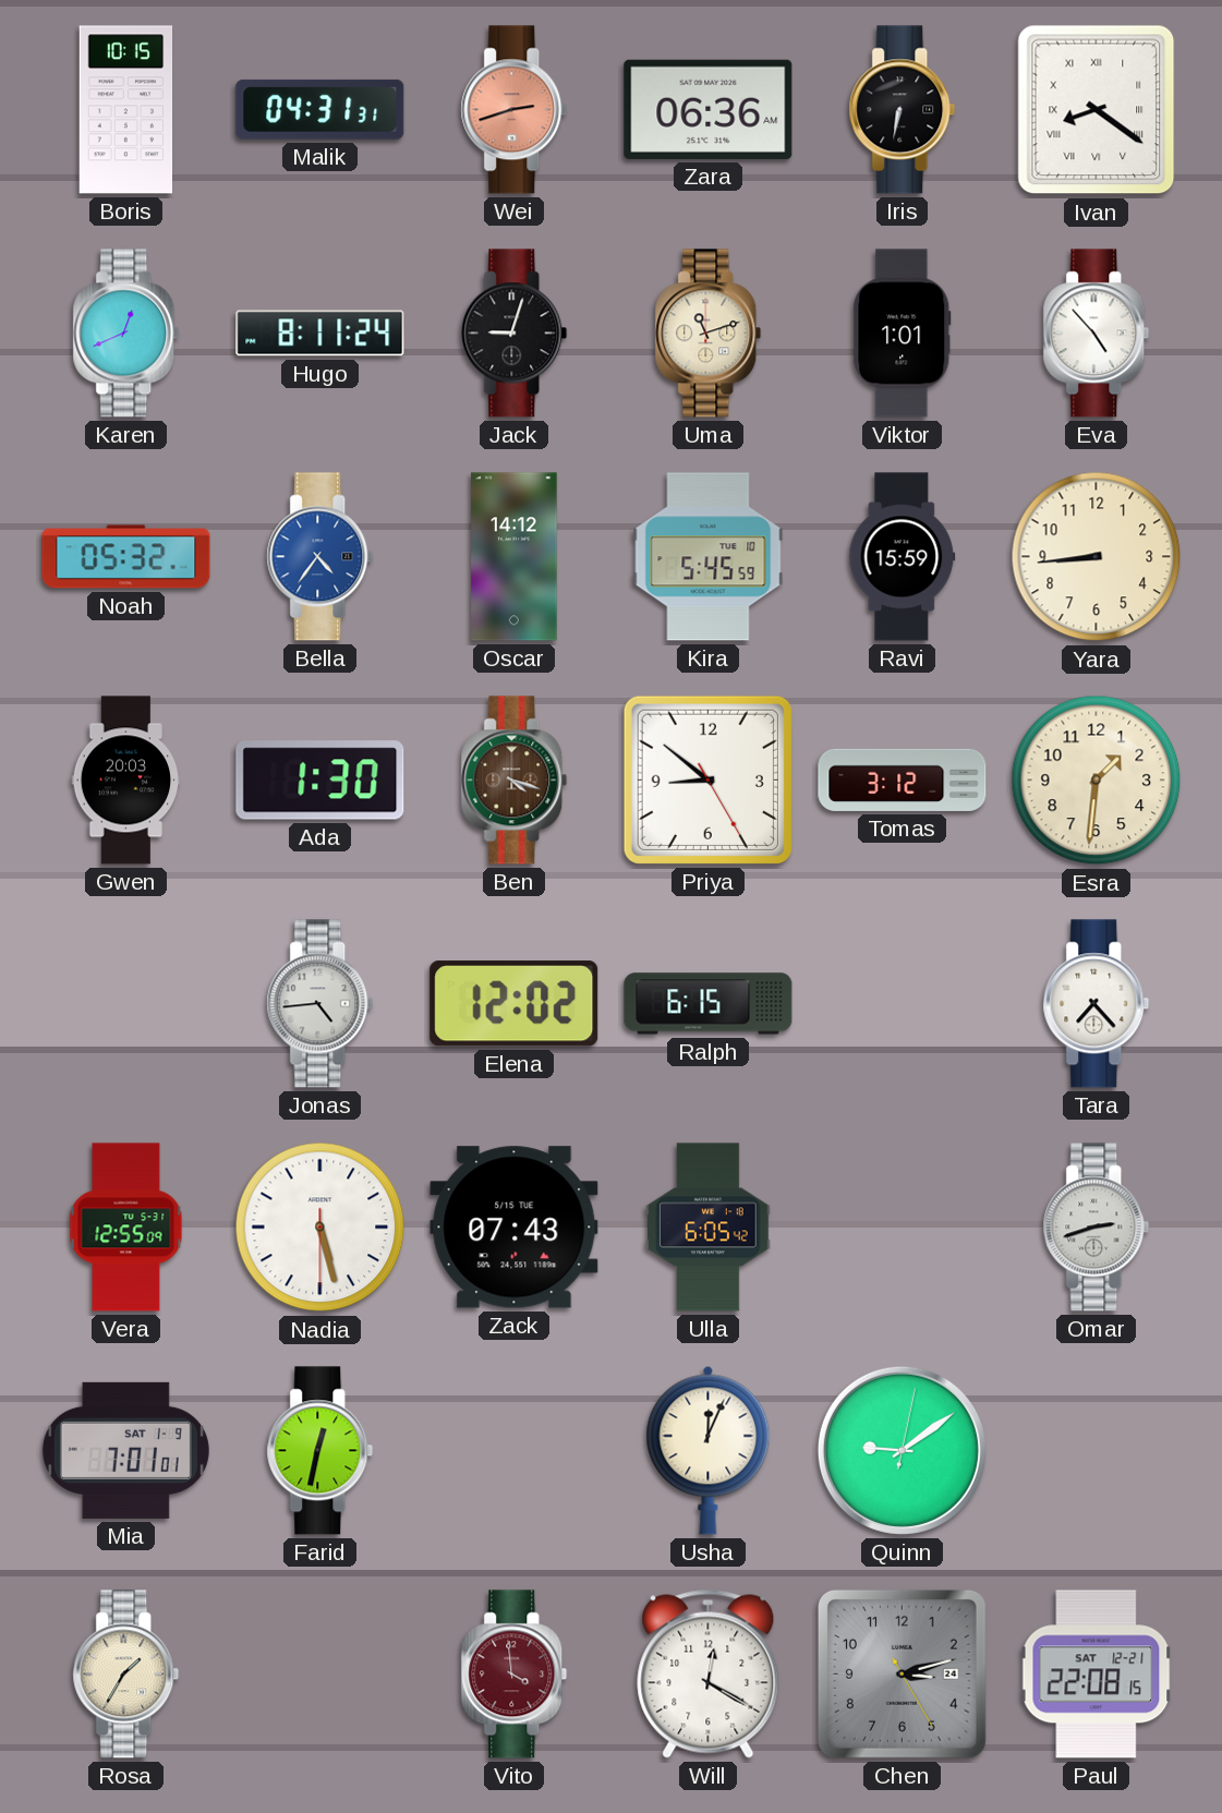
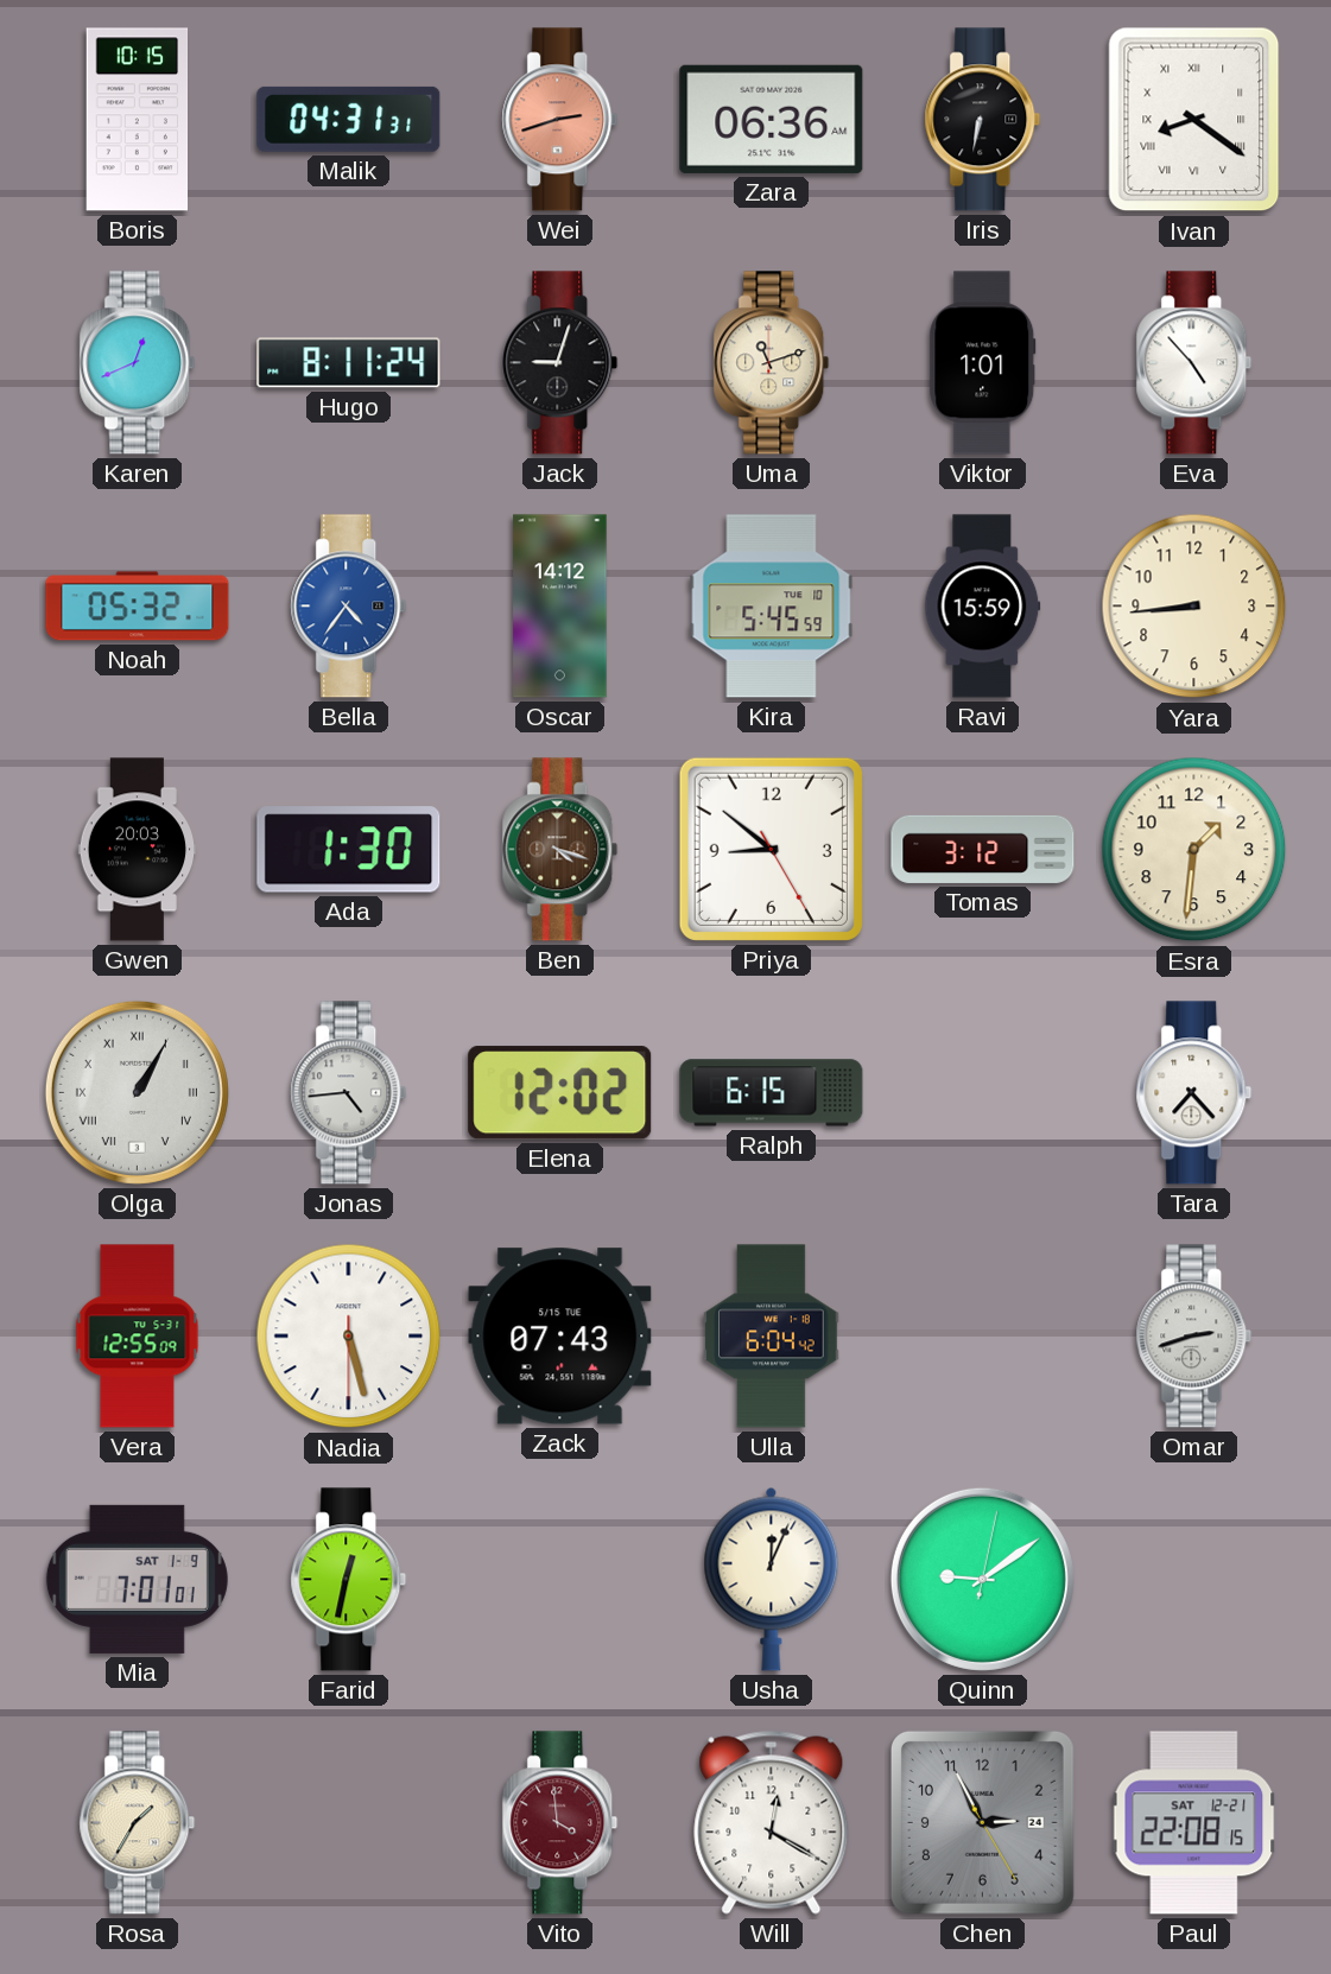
Olga: none -> 1:05 (137, 1092)
Ulla: 6:05 -> 6:04 (772, 1337)
Chen: 3:12 -> 2:55 (982, 1822)
